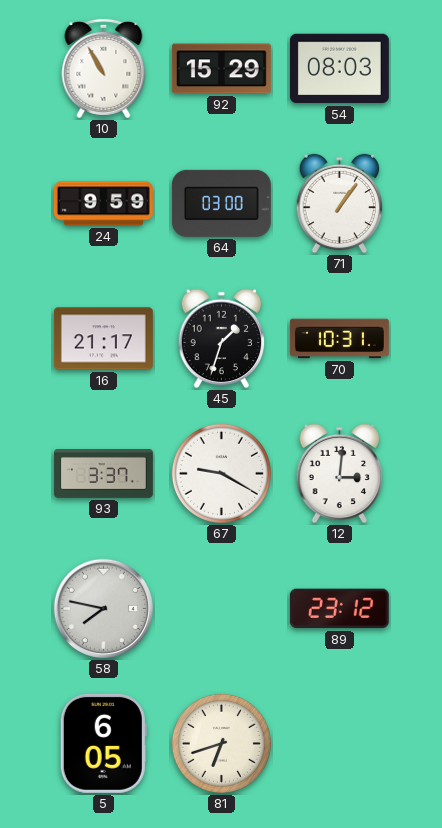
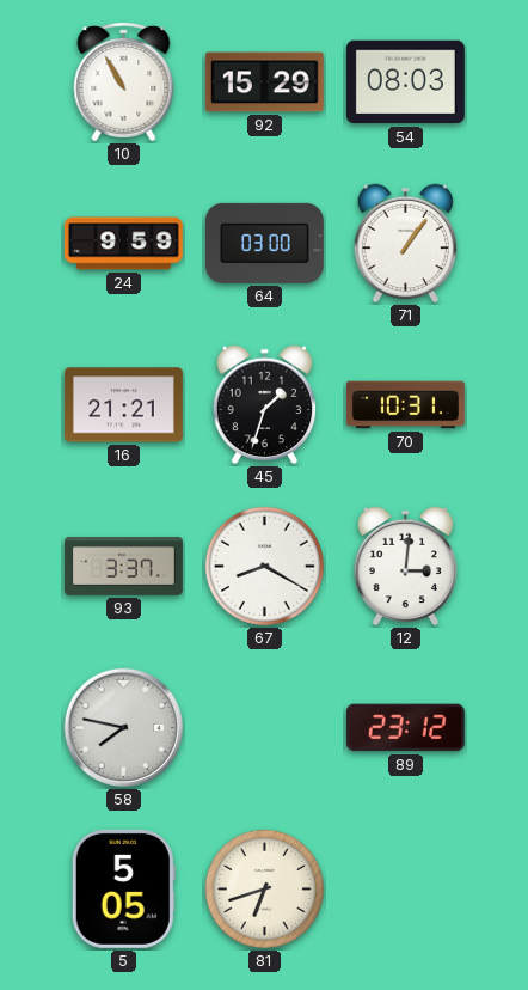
16: 21:17 -> 21:21 (123, 405)
67: 9:20 -> 8:20 (264, 566)
5: 6:05 -> 5:05 (123, 888)
